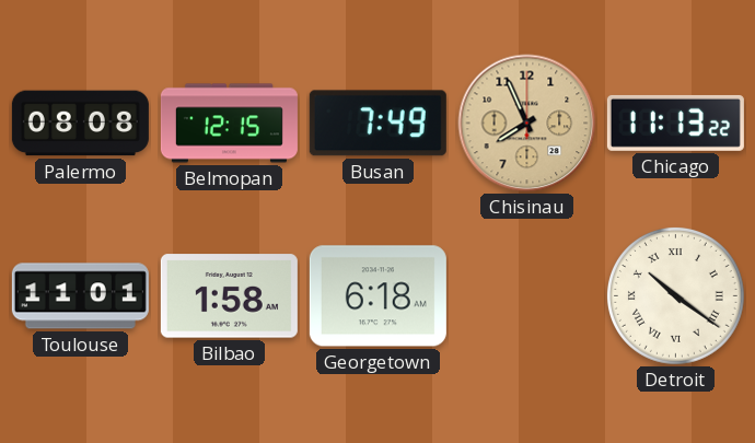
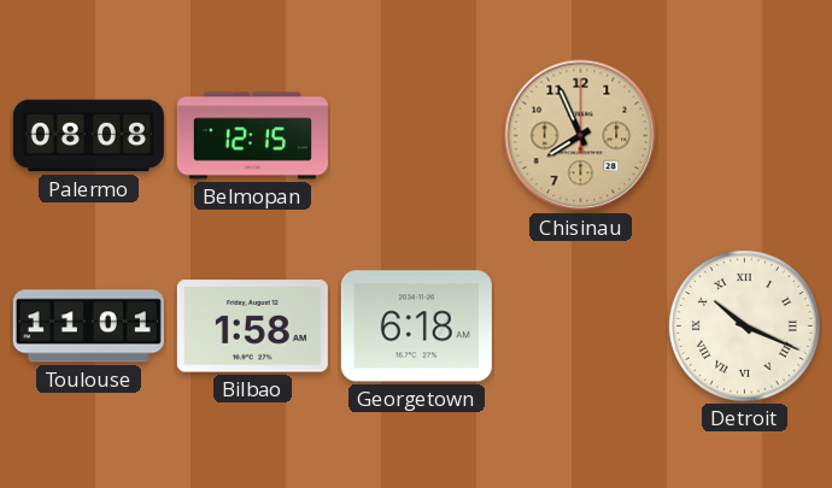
Busan: 7:49 -> none (377, 124)
Chicago: 11:13 -> none (675, 123)
Detroit: 10:21 -> 10:19 (744, 325)
